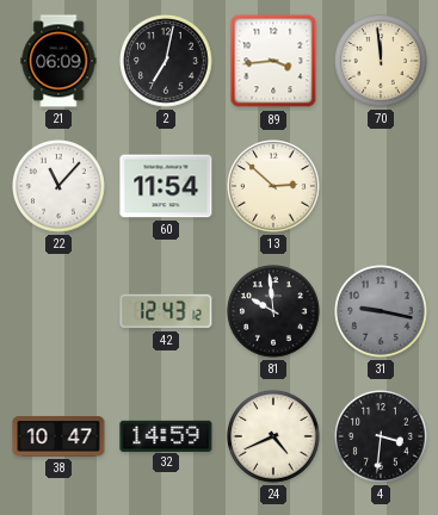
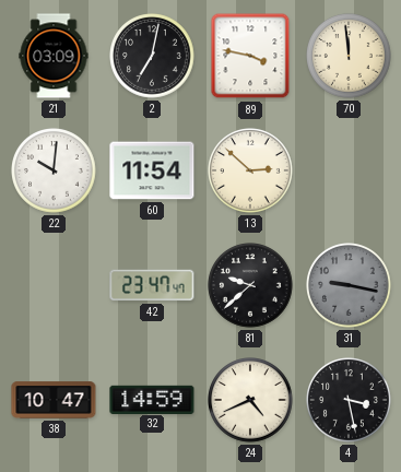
21: 06:09 -> 03:09 (54, 56)
89: 3:44 -> 3:47 (250, 56)
22: 11:07 -> 10:01 (55, 172)
42: 12:43 -> 23:47 (152, 285)
81: 9:59 -> 9:38 (251, 286)
4: 3:31 -> 3:28 (350, 401)
